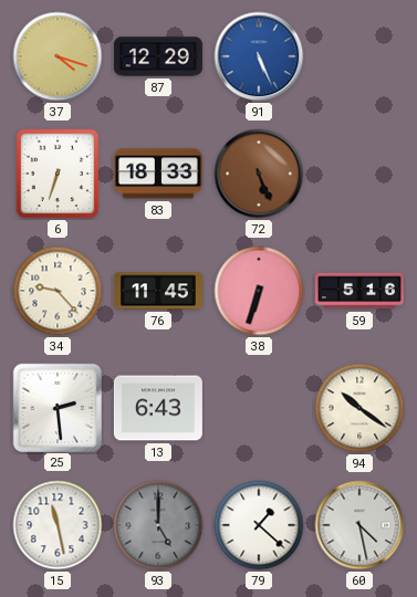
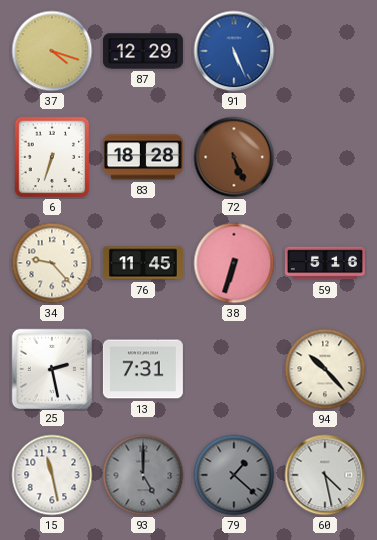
83: 18:33 -> 18:28 (143, 157)
25: 2:29 -> 2:28 (51, 368)
13: 6:43 -> 7:31 (143, 369)
94: 10:21 -> 10:23 (325, 369)
79 dial: white -> grey (234, 475)
